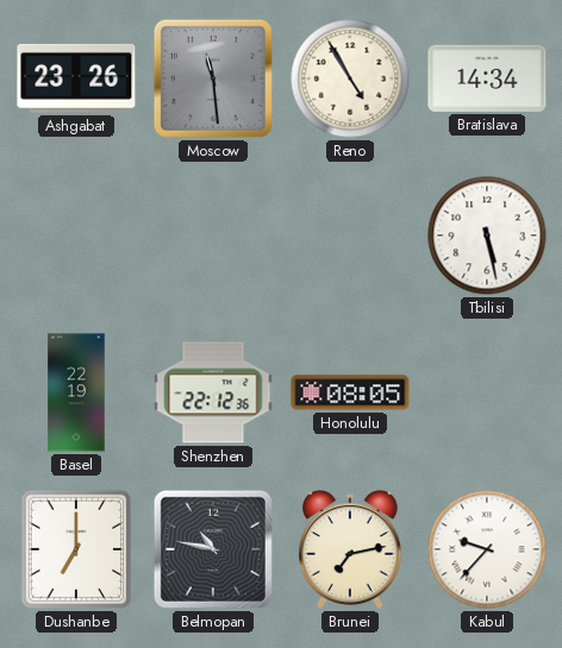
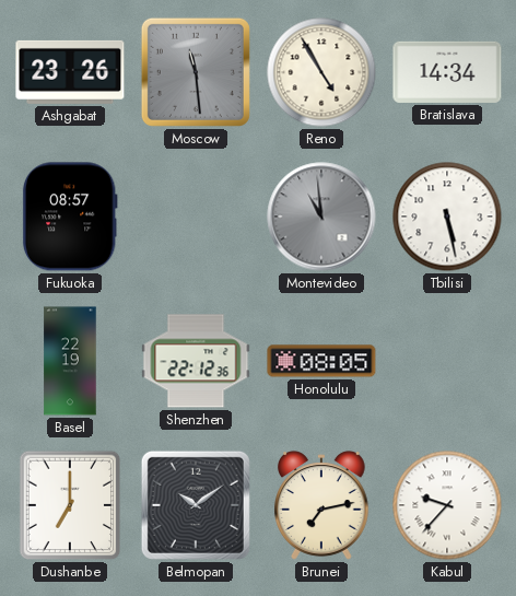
Fukuoka: none -> 08:57 (70, 217)
Montevideo: none -> 10:59 (321, 217)
Belmopan: 10:47 -> 10:09 (196, 505)
